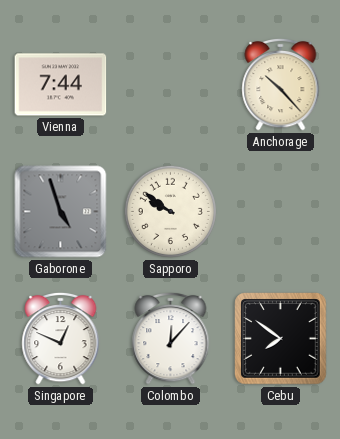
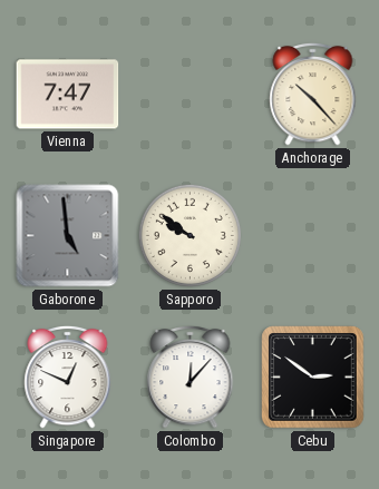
Vienna: 7:44 -> 7:47 (68, 95)
Gaborone: 4:57 -> 4:59 (68, 236)
Cebu: 7:51 -> 2:51 (313, 378)
